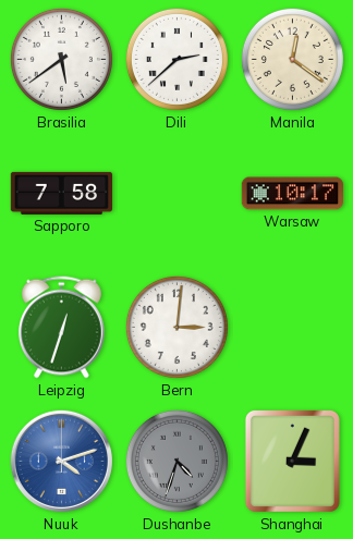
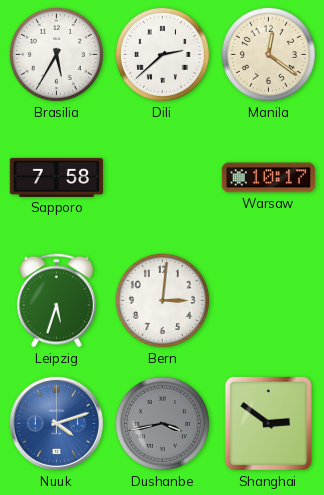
Brasilia: 5:39 -> 5:35 (56, 54)
Leipzig: 12:33 -> 5:33 (56, 301)
Dushanbe: 4:33 -> 3:43 (162, 423)
Shanghai: 3:04 -> 2:51 (268, 423)
